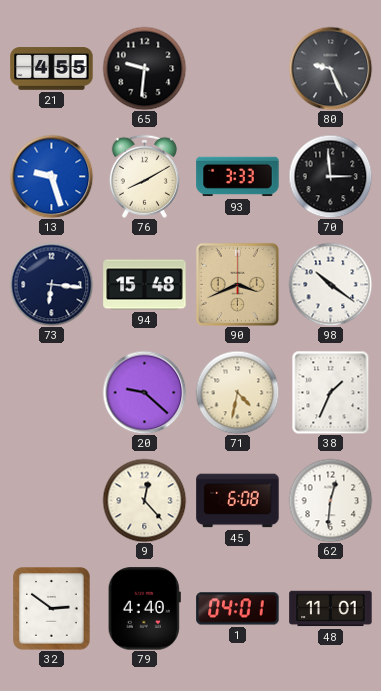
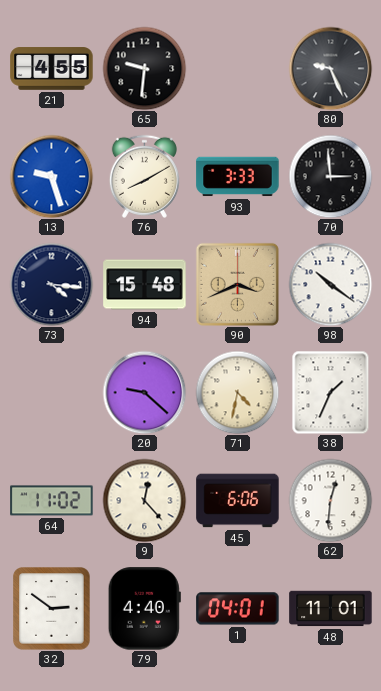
73: 6:16 -> 4:16 (51, 284)
64: none -> 11:02 (52, 501)
45: 6:08 -> 6:06 (238, 501)
